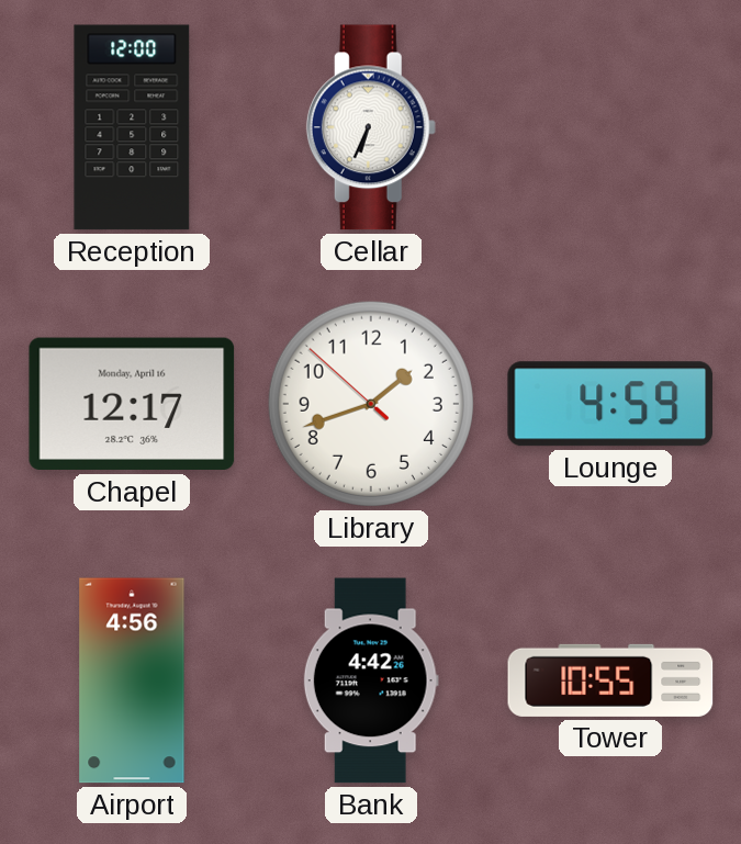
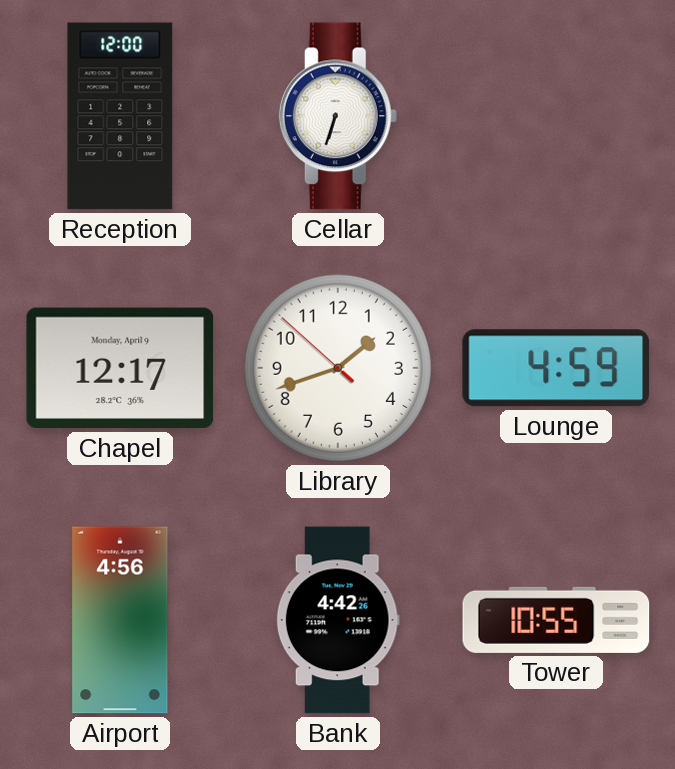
Cellar: 6:34 -> 6:33 (338, 116)
Chapel date: Monday, April 16 -> Monday, April 9 (120, 368)
